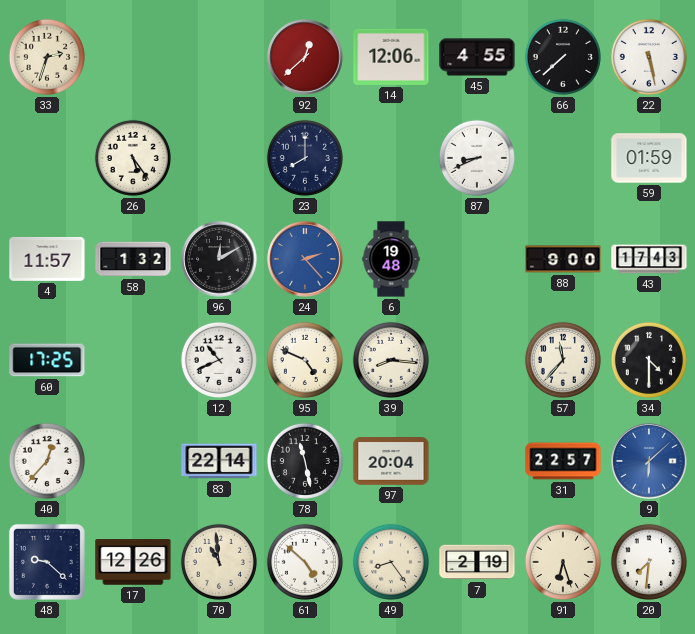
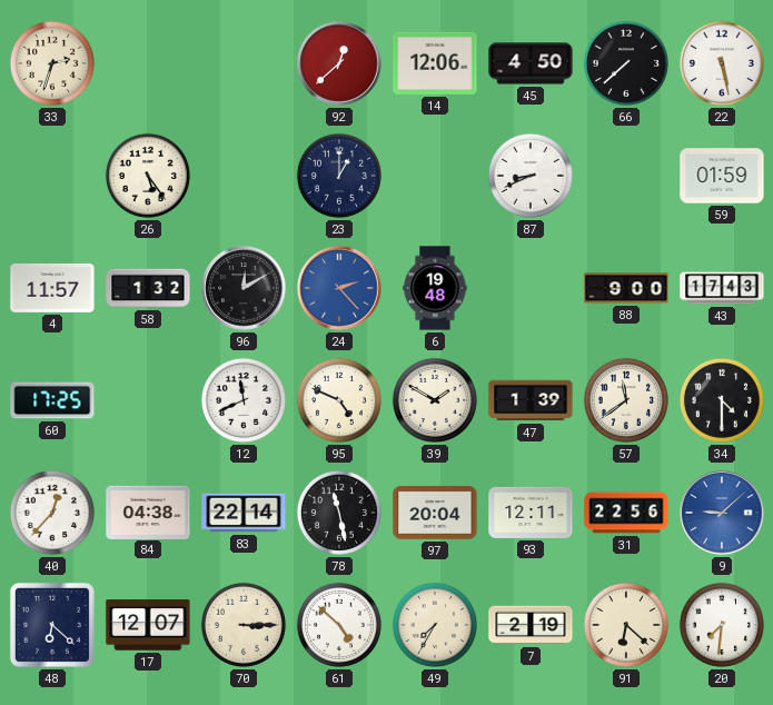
45: 4:55 -> 4:50 (531, 63)
23: 8:00 -> 1:00 (339, 176)
12: 10:41 -> 11:41 (244, 400)
39: 8:16 -> 1:50 (435, 400)
47: none -> 1:39 (531, 400)
57: 11:37 -> 11:39 (626, 400)
84: none -> 04:38 (148, 512)
93: none -> 12:11 (531, 513)
31: 22:57 -> 22:56 (626, 513)
9: 6:08 -> 9:08 (722, 513)
48: 9:22 -> 6:22 (52, 625)
17: 12:26 -> 12:07 (148, 625)
70: 10:59 -> 3:15 (244, 625)
49: 8:24 -> 7:35 (435, 625)
91: 6:27 -> 6:22 (626, 625)
